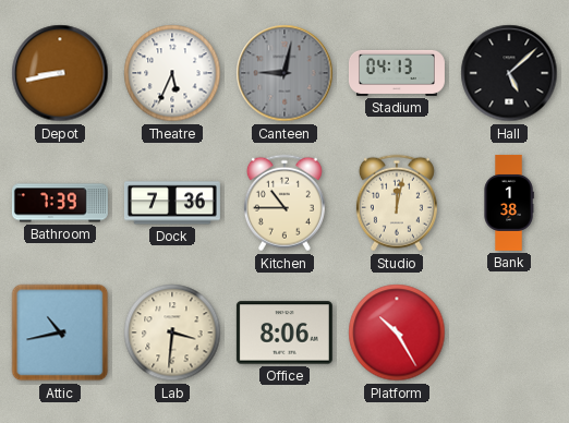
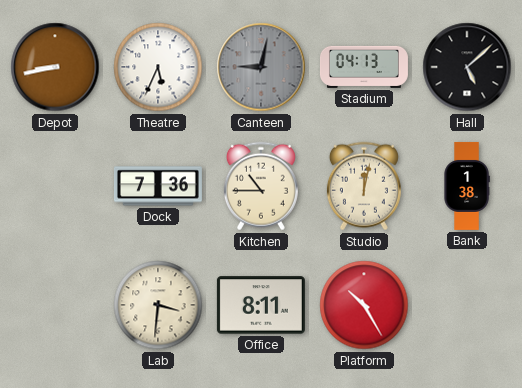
Bathroom: 7:39 -> none (60, 203)
Attic: 10:43 -> none (60, 333)
Office: 8:06 -> 8:11 (261, 305)
